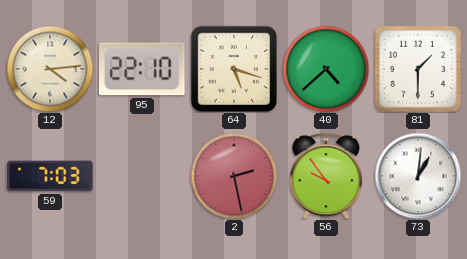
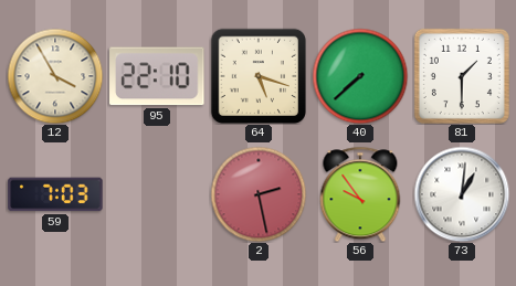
12: 4:14 -> 3:55 (55, 76)
40: 4:38 -> 7:38 (360, 76)
